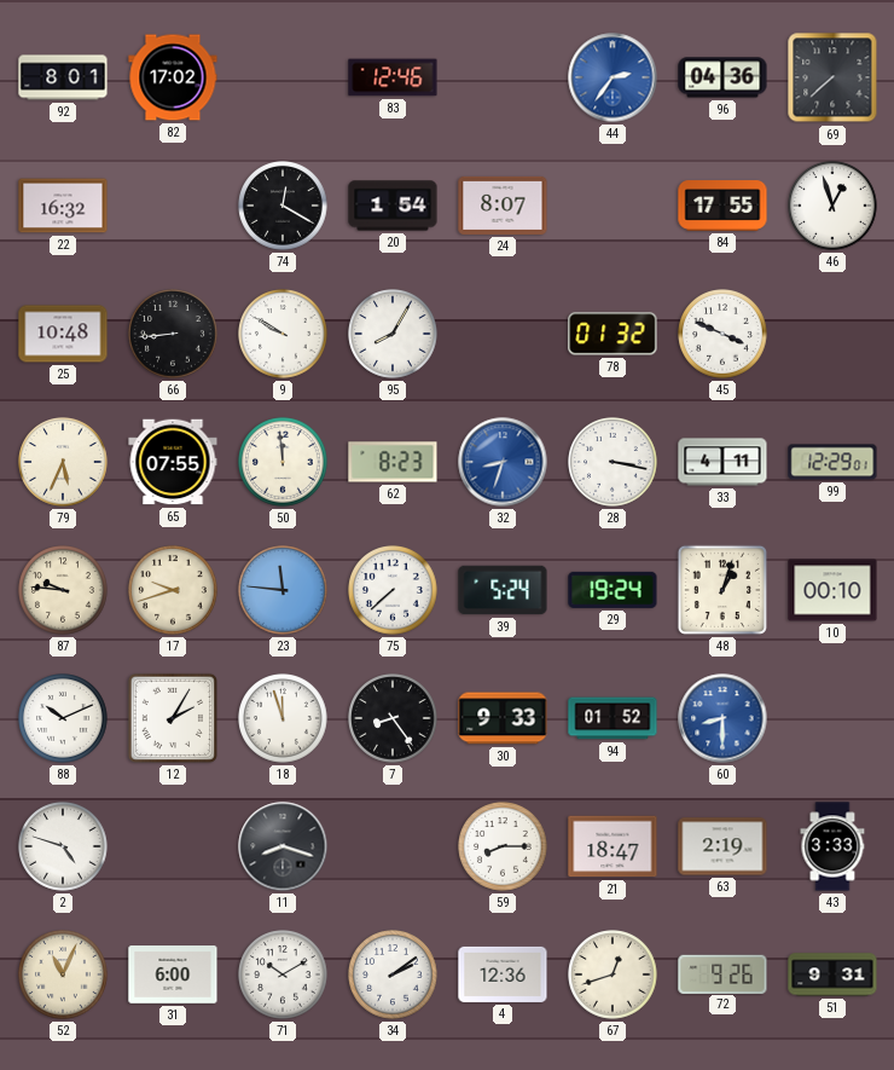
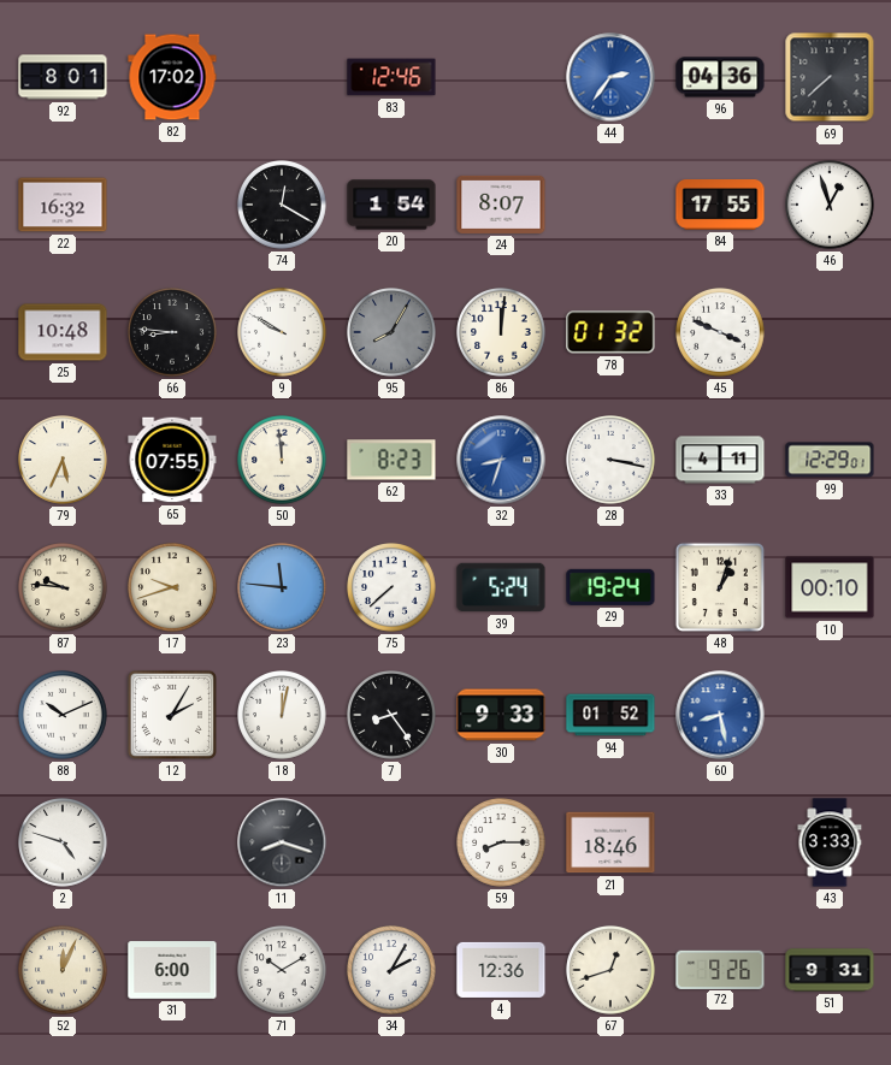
66: 8:44 -> 8:46 (172, 332)
95 dial: white -> grey (391, 332)
86: none -> 12:01 (501, 332)
18: 11:57 -> 12:02 (282, 715)
60: 8:30 -> 8:28 (720, 715)
21: 18:47 -> 18:46 (610, 842)
63: 2:19 -> none (722, 846)
52: 11:04 -> 12:04 (63, 970)
34: 2:09 -> 2:05 (391, 970)
